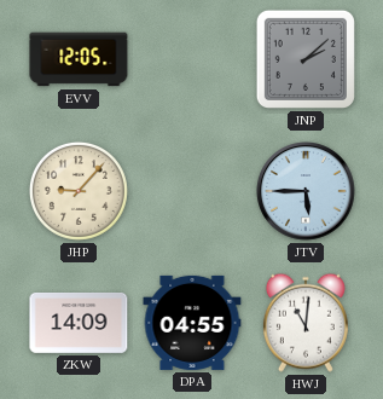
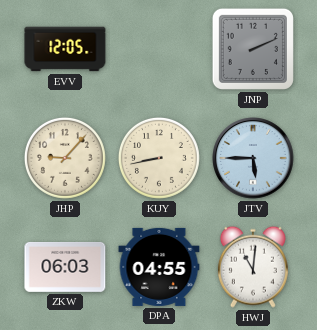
JNP: 2:08 -> 2:11 (253, 49)
KUY: none -> 8:43 (159, 158)
ZKW: 14:09 -> 06:03 (65, 267)
